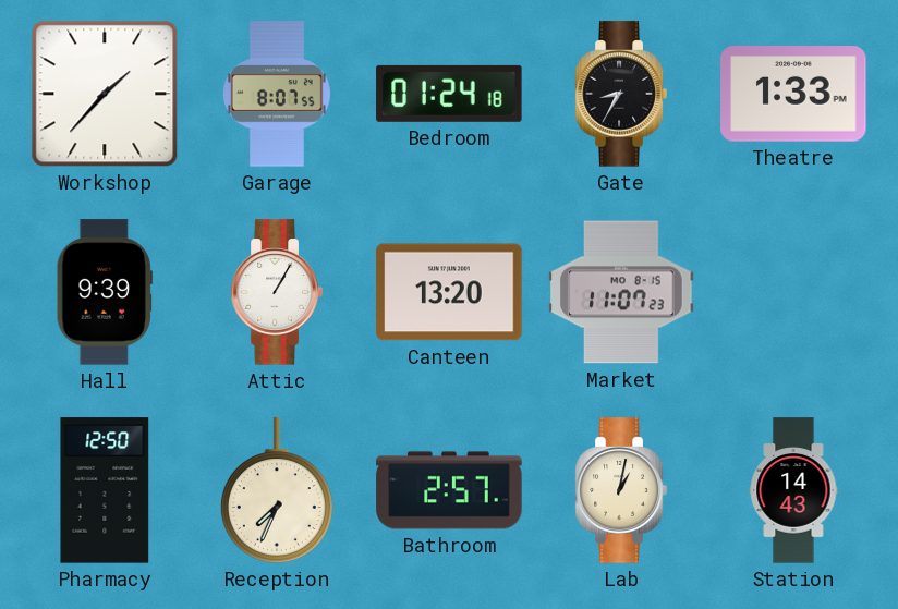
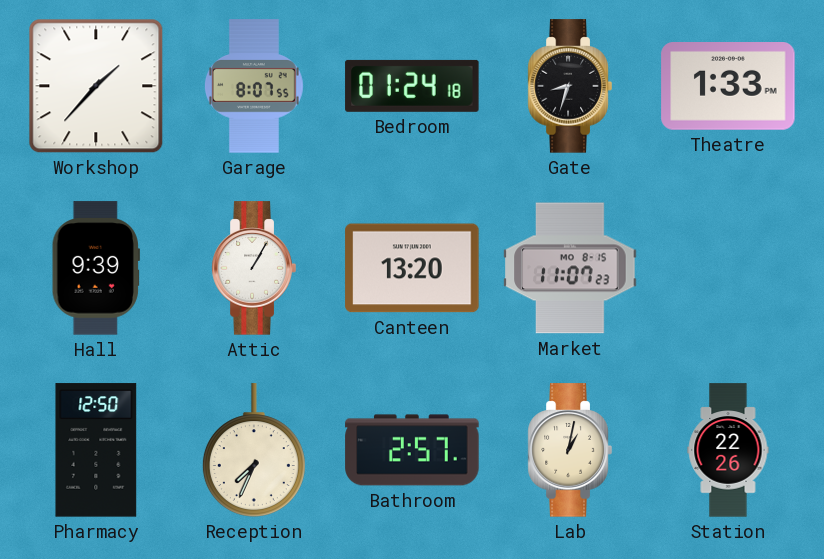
Gate: 8:35 -> 8:33 (570, 86)
Station: 14:43 -> 22:26 (728, 450)
